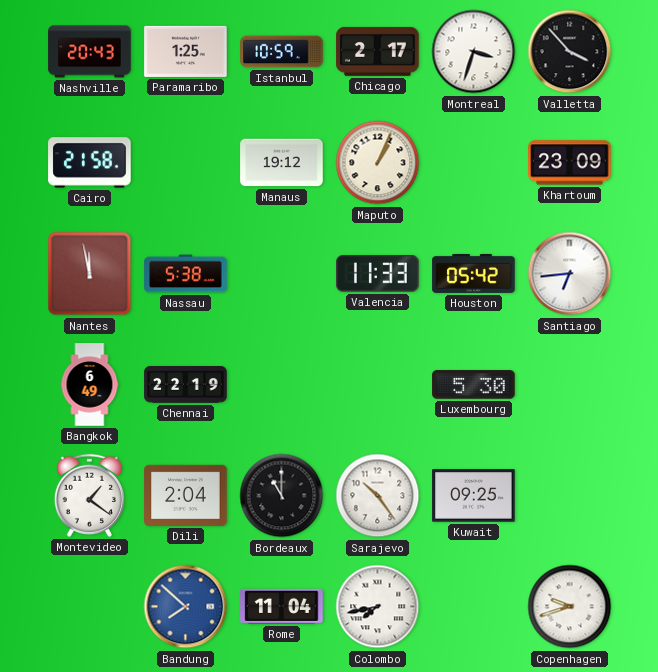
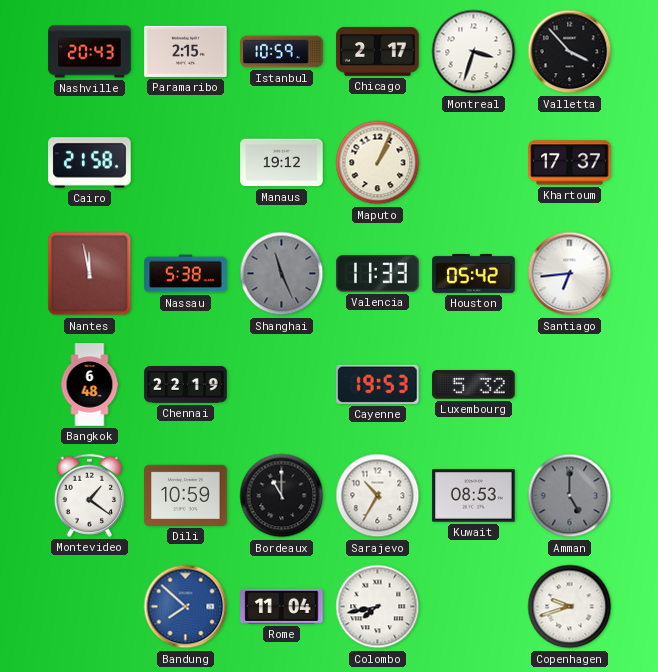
Paramaribo: 1:25 -> 2:15 (186, 51)
Khartoum: 23:09 -> 17:37 (570, 163)
Shanghai: none -> 11:26 (282, 274)
Bangkok: 6:49 -> 6:48 (90, 385)
Cayenne: none -> 19:53 (378, 384)
Luxembourg: 5:30 -> 5:32 (474, 385)
Dili: 2:04 -> 10:59 (186, 495)
Sarajevo: 10:24 -> 10:35 (378, 496)
Kuwait: 09:25 -> 08:53 (474, 496)
Amman: none -> 5:00 (570, 496)
